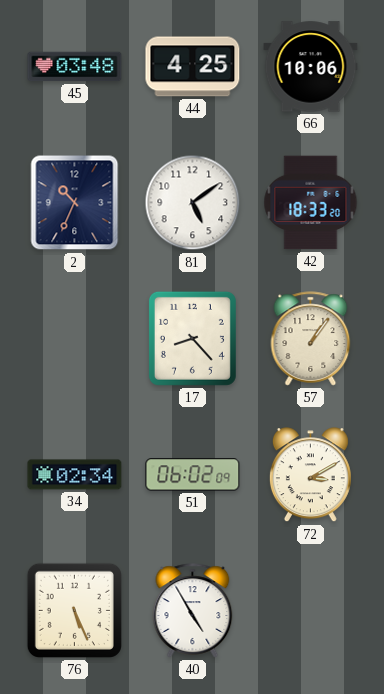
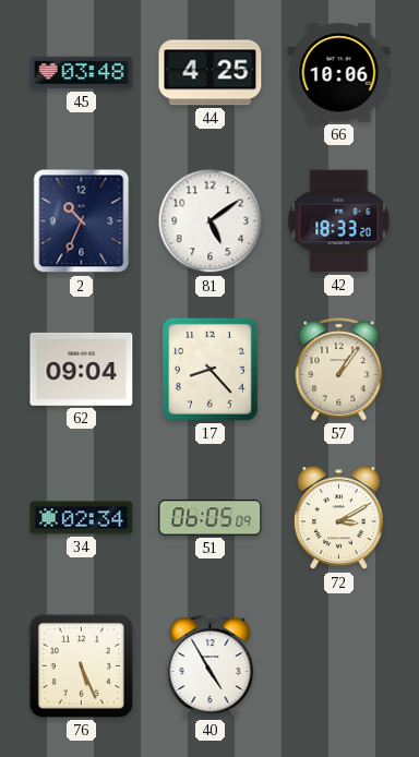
62: none -> 09:04 (82, 369)
51: 06:02 -> 06:05 (211, 518)
